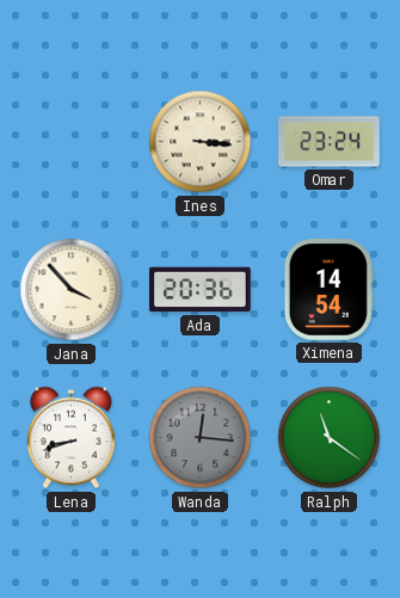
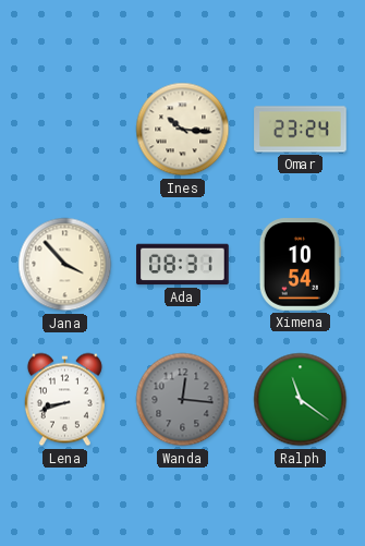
Ines: 3:16 -> 10:16 (183, 130)
Ada: 20:36 -> 08:31 (183, 265)
Ximena: 14:54 -> 10:54 (300, 265)
